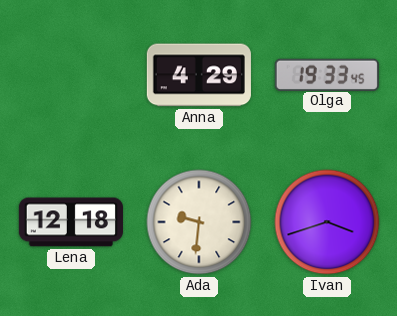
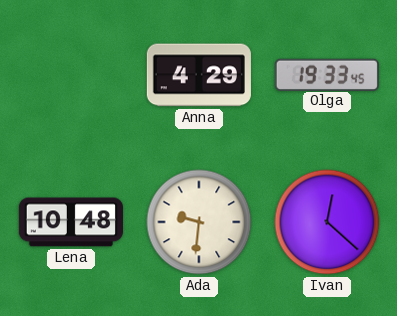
Lena: 12:18 -> 10:48 (71, 222)
Ivan: 3:42 -> 12:22 (327, 222)
